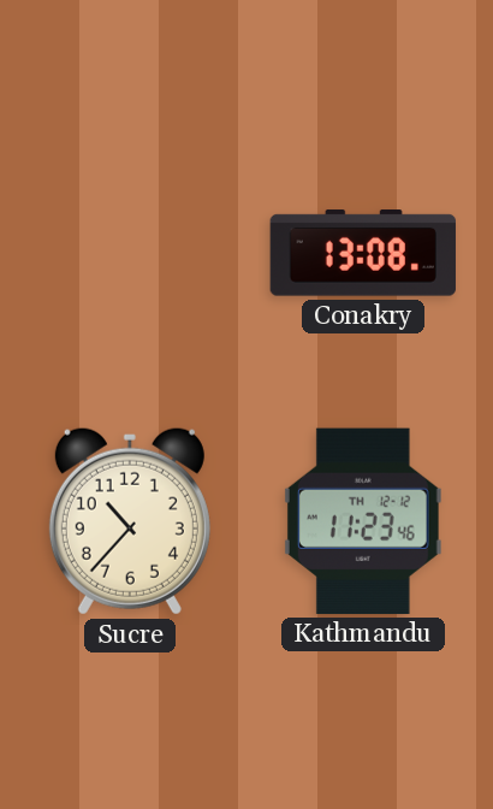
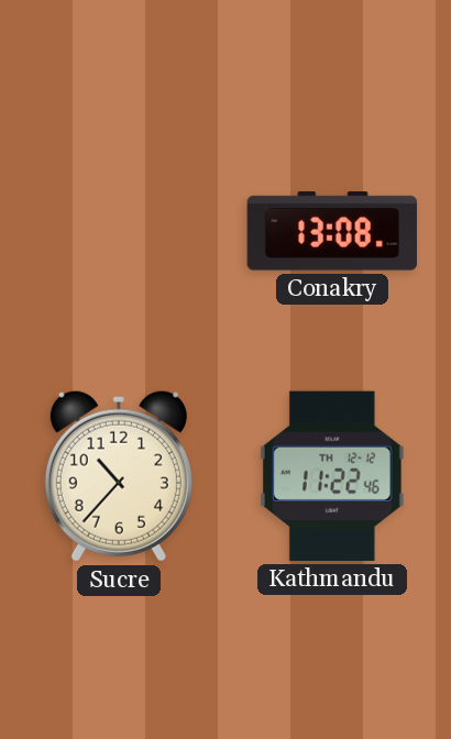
Kathmandu: 11:23 -> 11:22 (332, 476)
